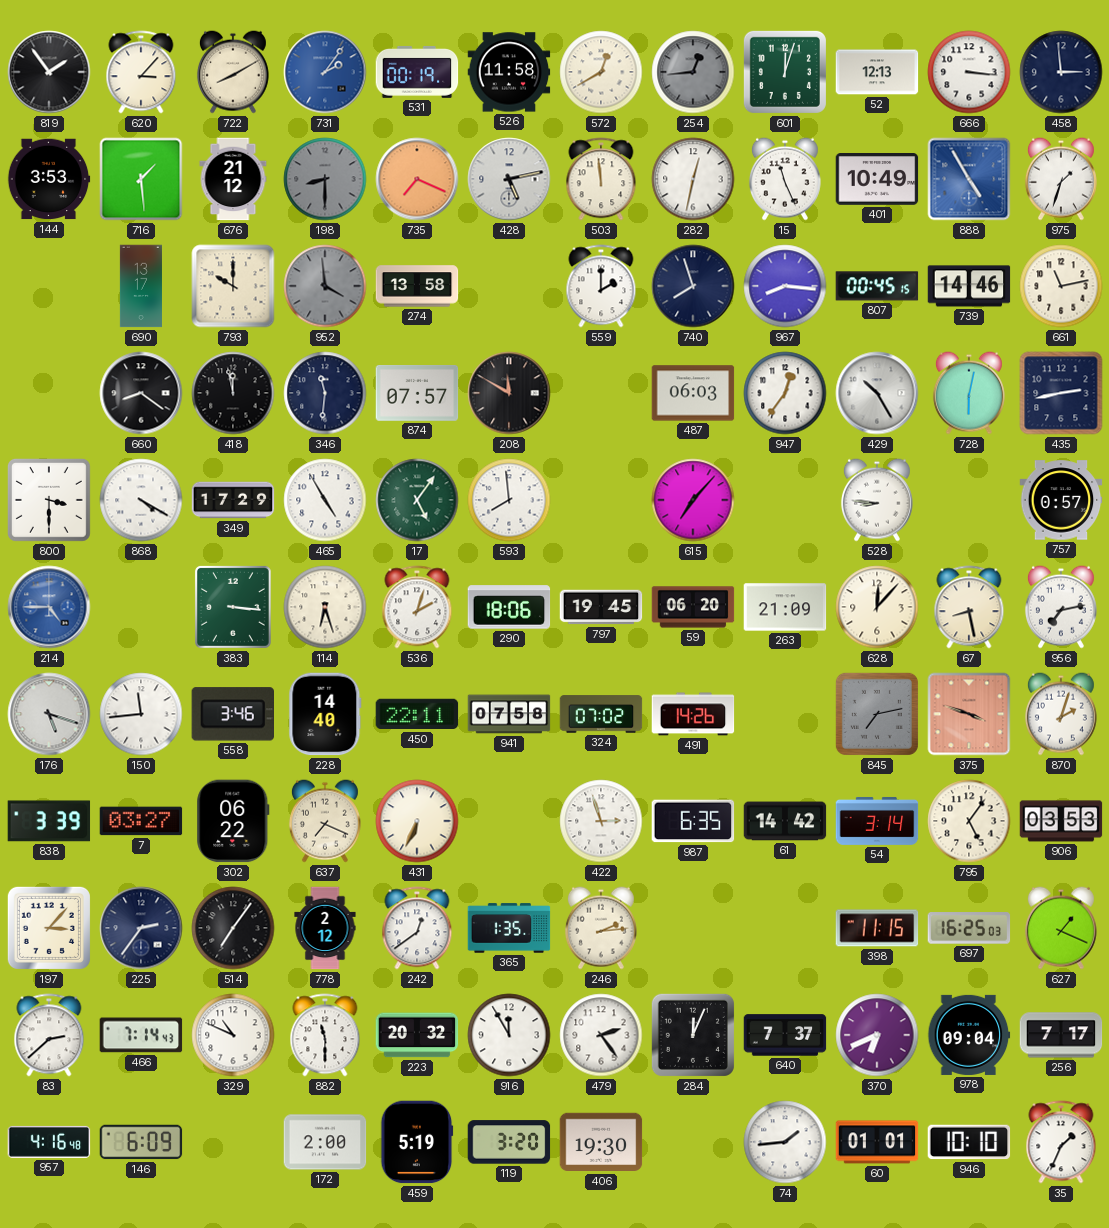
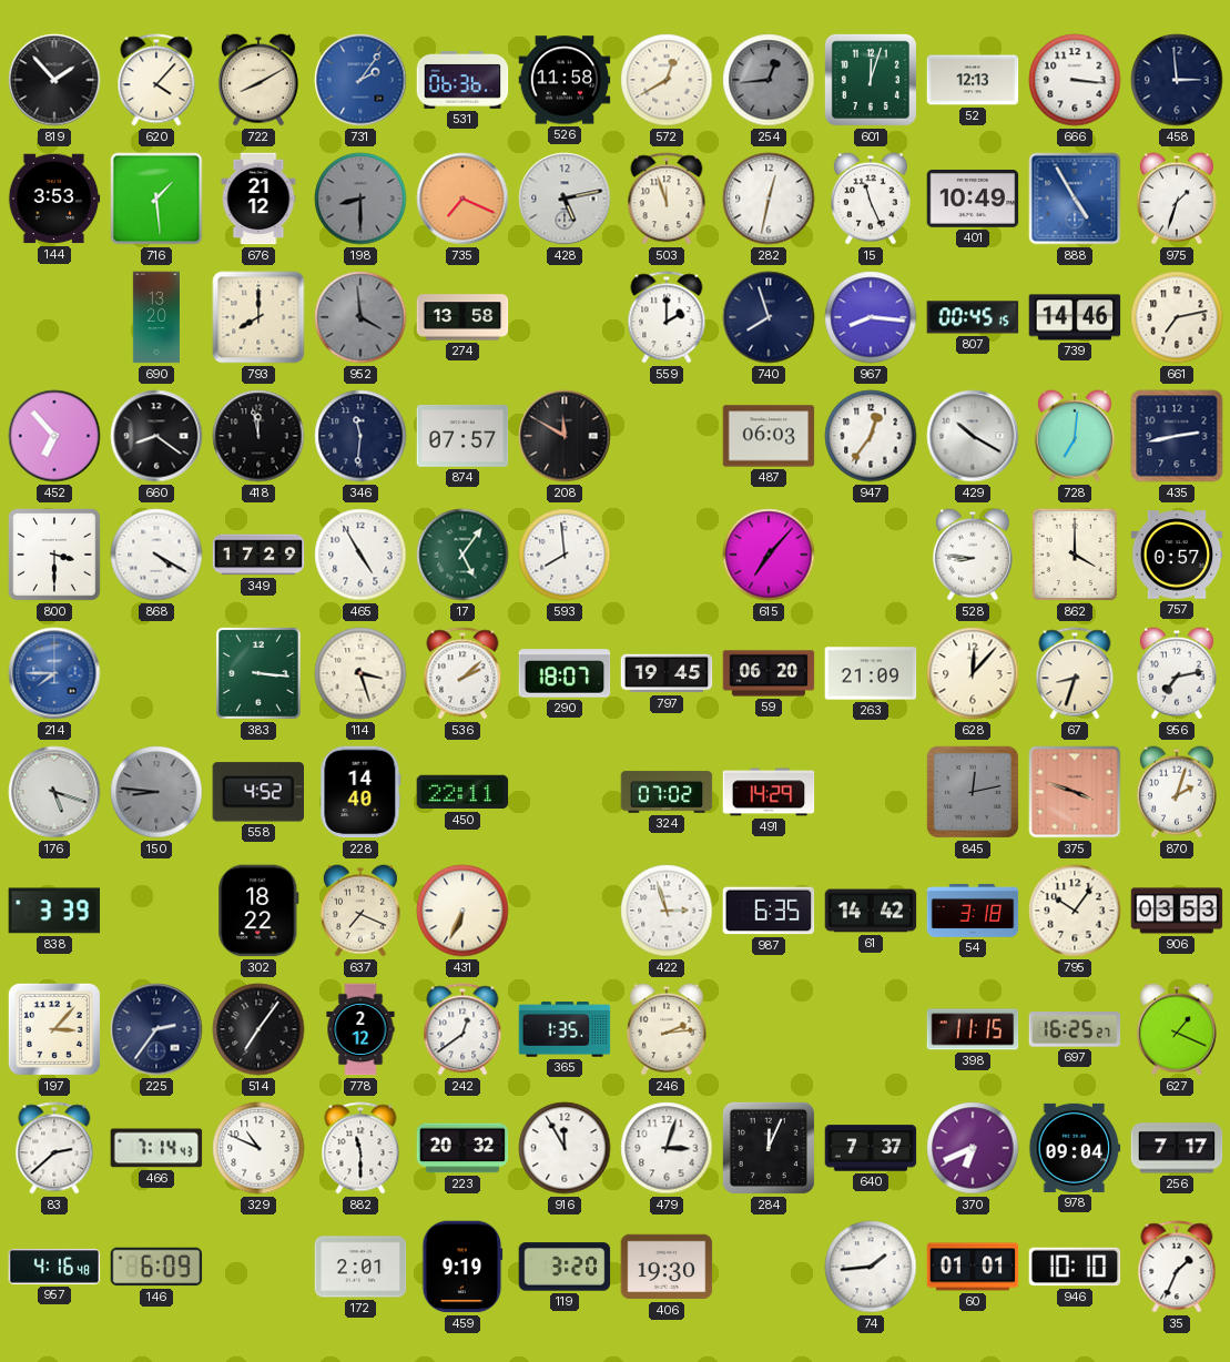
819: 1:54 -> 1:53 (54, 80)
620: 3:07 -> 4:07 (156, 80)
531: 00:19 -> 06:36 (462, 80)
503: 11:59 -> 11:57 (667, 199)
690: 13:17 -> 13:20 (156, 317)
793: 10:00 -> 8:00 (258, 317)
661: 11:13 -> 7:13 (1177, 317)
452: none -> 6:53 (54, 436)
429: 10:25 -> 10:20 (973, 436)
728: 6:02 -> 7:01 (1075, 436)
862: none -> 4:00 (1075, 555)
214: 4:45 -> 7:45 (54, 673)
114: 6:27 -> 3:27 (360, 673)
536: 2:03 -> 2:08 (462, 673)
290: 18:06 -> 18:07 (565, 673)
67: 8:28 -> 8:33 (1075, 673)
150: 11:44 -> 8:46 (156, 792)
150 dial: white -> grey (156, 792)
558: 3:46 -> 4:52 (257, 792)
941: 07:58 -> none (509, 714)
491: 14:26 -> 14:29 (769, 792)
845: 7:13 -> 12:13 (973, 792)
7: 03:27 -> none (141, 821)
302: 06:22 -> 18:22 (258, 911)
54: 3:14 -> 3:18 (973, 911)
795: 5:06 -> 10:06 (1075, 911)
697: 16:25:03 -> 16:25:27 (1075, 1029)
479: 2:24 -> 3:03 (667, 1148)
172: 2:00 -> 2:01 (360, 1267)
459: 5:19 -> 9:19 (462, 1267)
